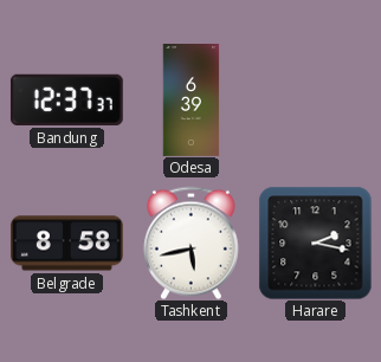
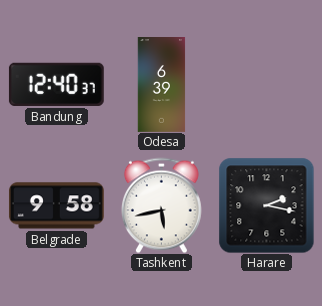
Bandung: 12:37 -> 12:40 (56, 84)
Belgrade: 8:58 -> 9:58 (56, 206)
